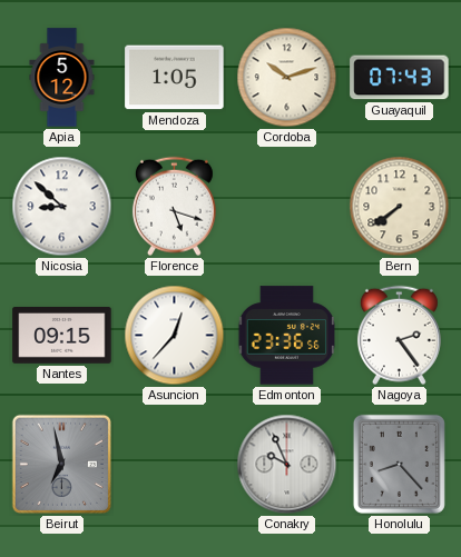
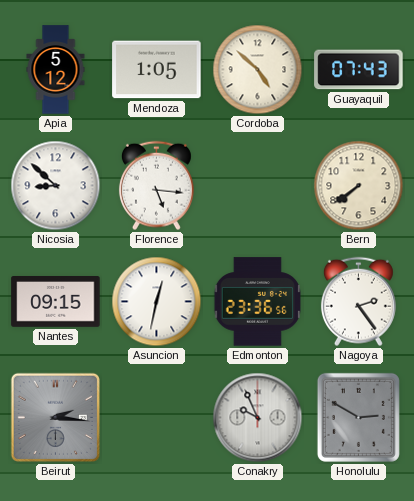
Cordoba: 10:12 -> 4:52 (258, 70)
Florence: 5:18 -> 5:16 (156, 186)
Asuncion: 12:37 -> 12:32 (157, 302)
Beirut: 6:58 -> 2:16 (55, 417)
Honolulu: 8:23 -> 2:50 (358, 417)
